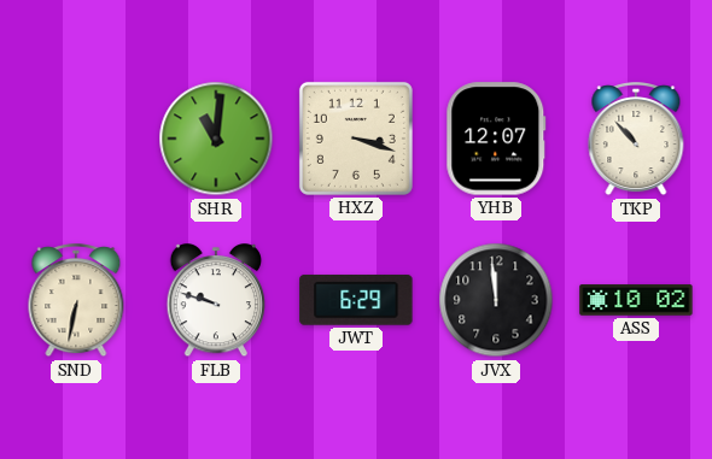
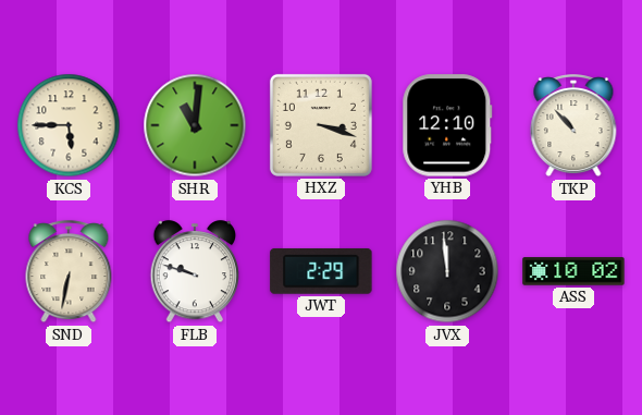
KCS: none -> 5:45 (69, 125)
YHB: 12:07 -> 12:10 (447, 125)
JWT: 6:29 -> 2:29 (321, 271)
